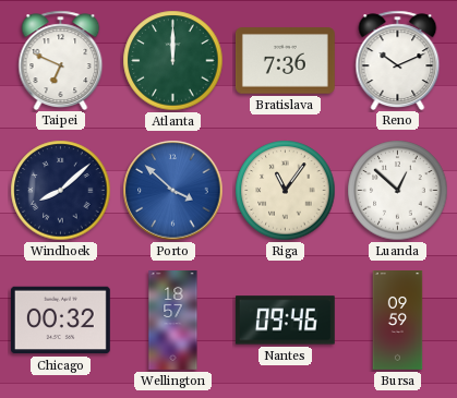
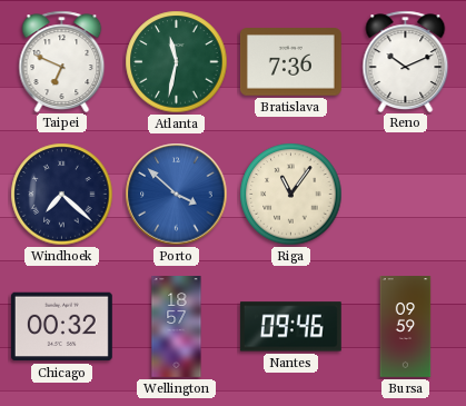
Atlanta: 12:00 -> 11:32 (177, 62)
Windhoek: 8:08 -> 7:22 (62, 195)
Luanda: 12:52 -> none (398, 191)
